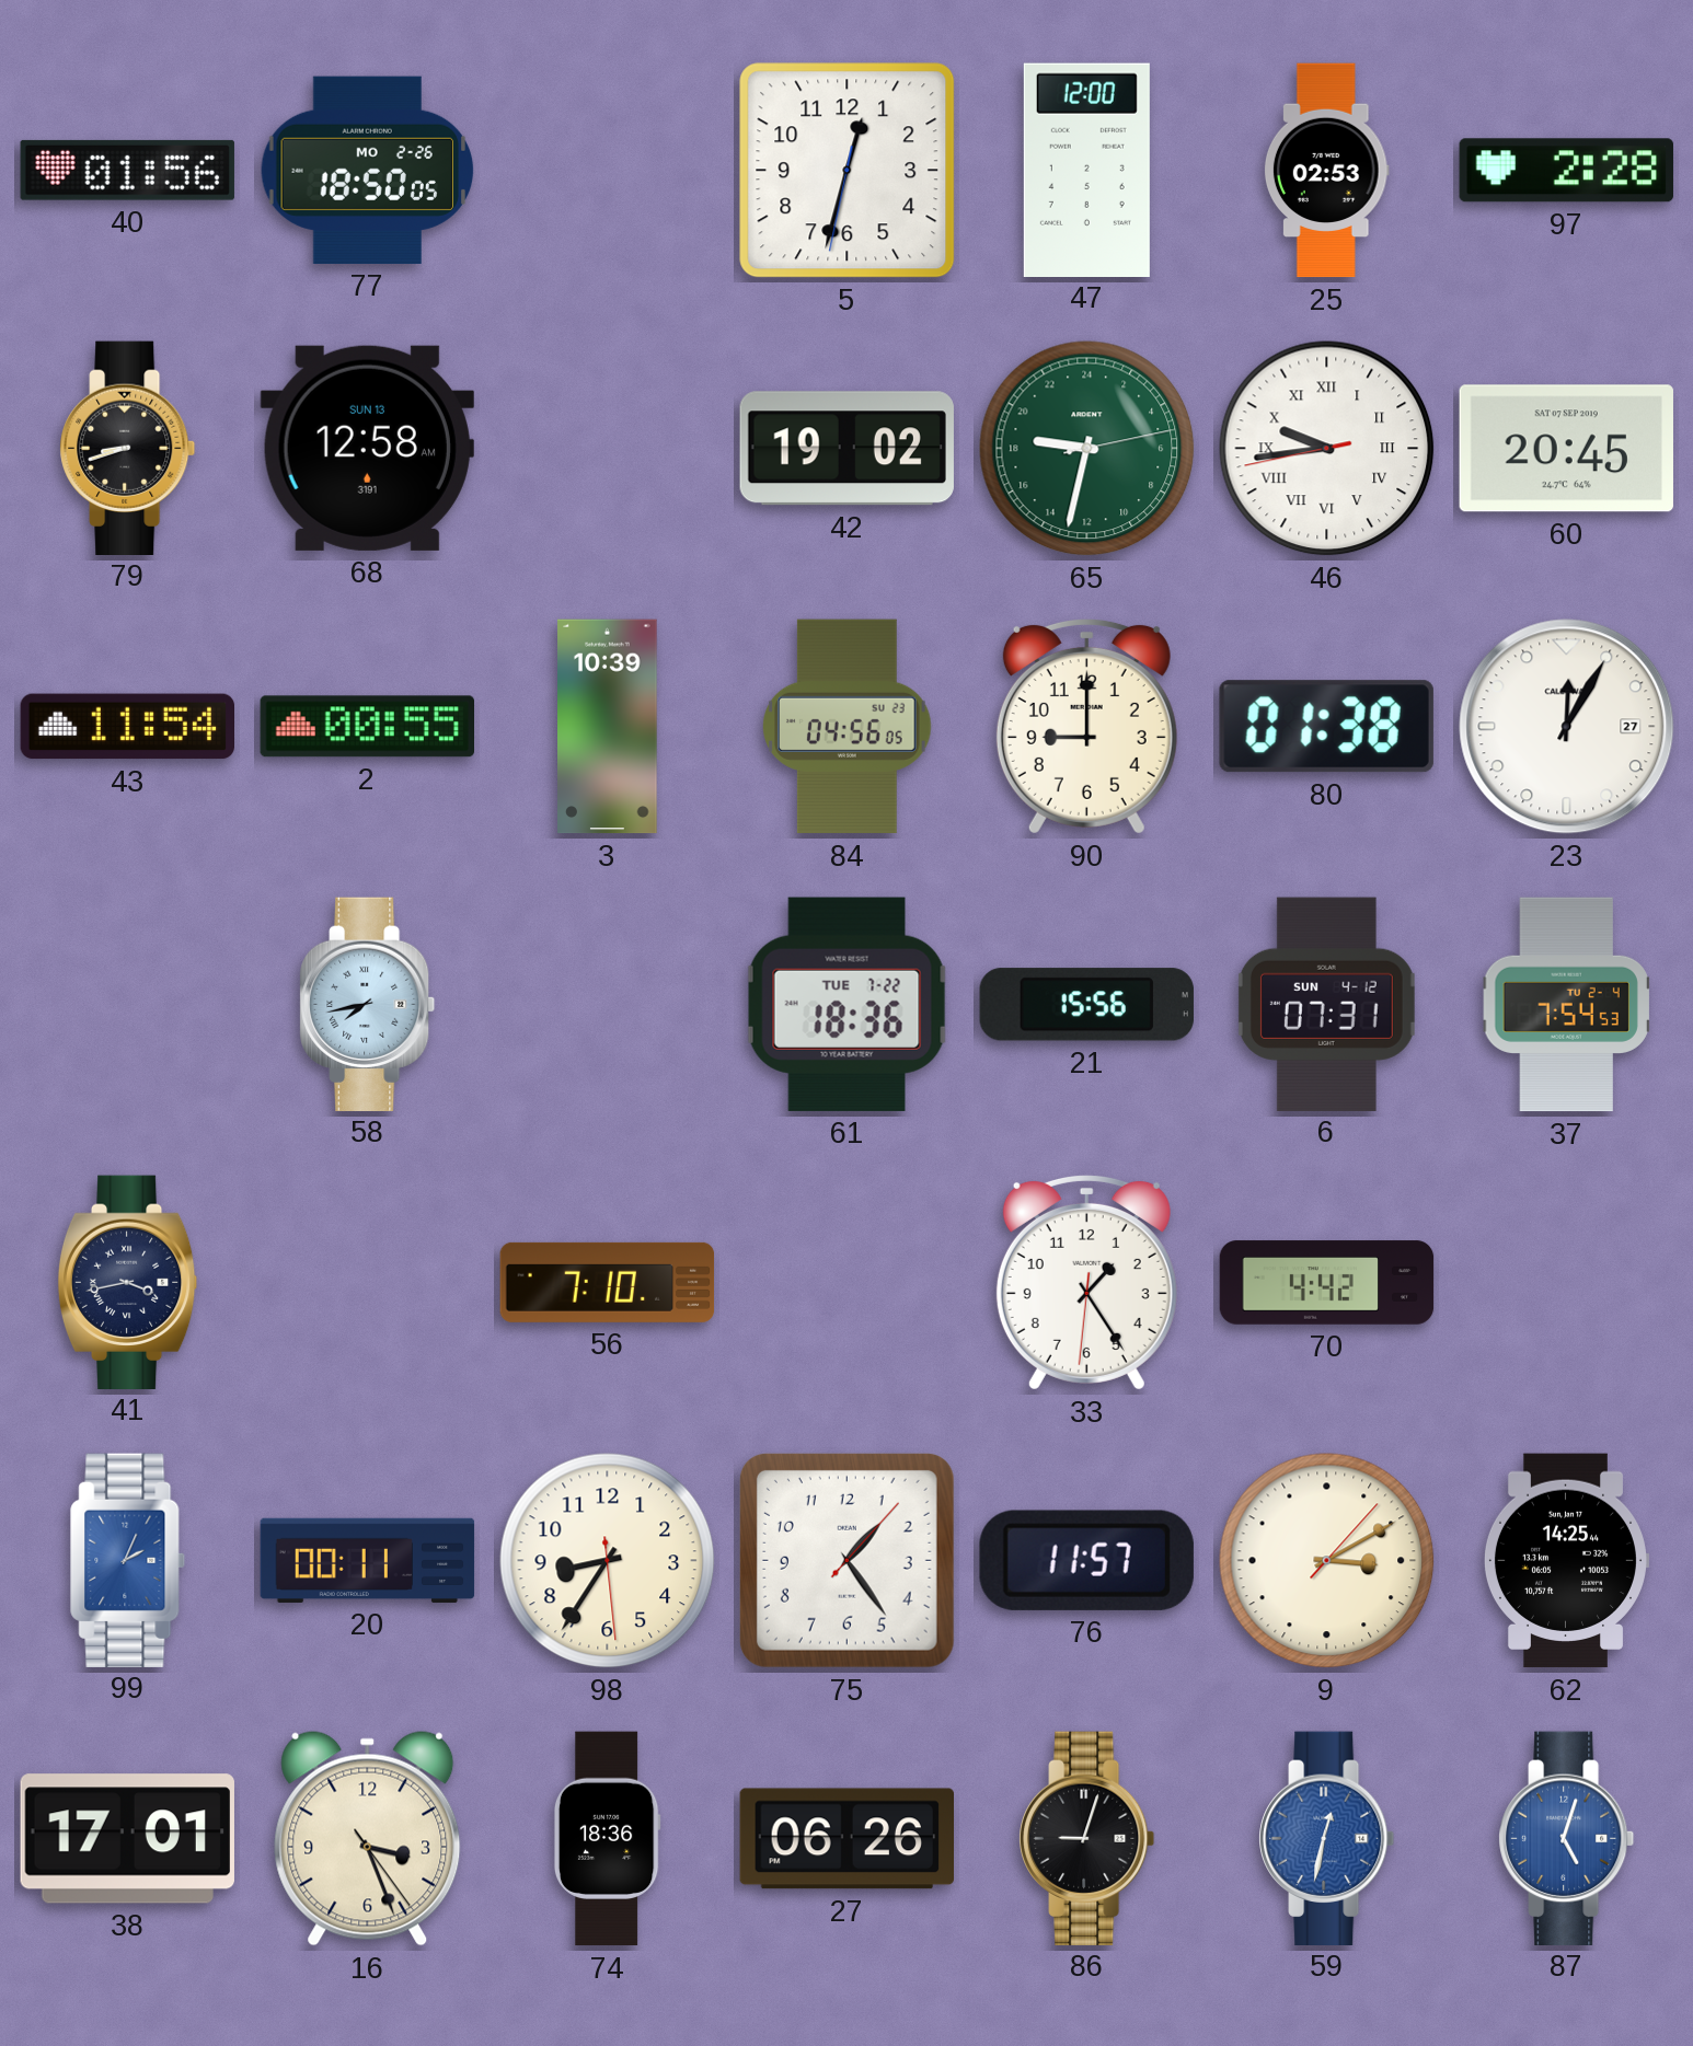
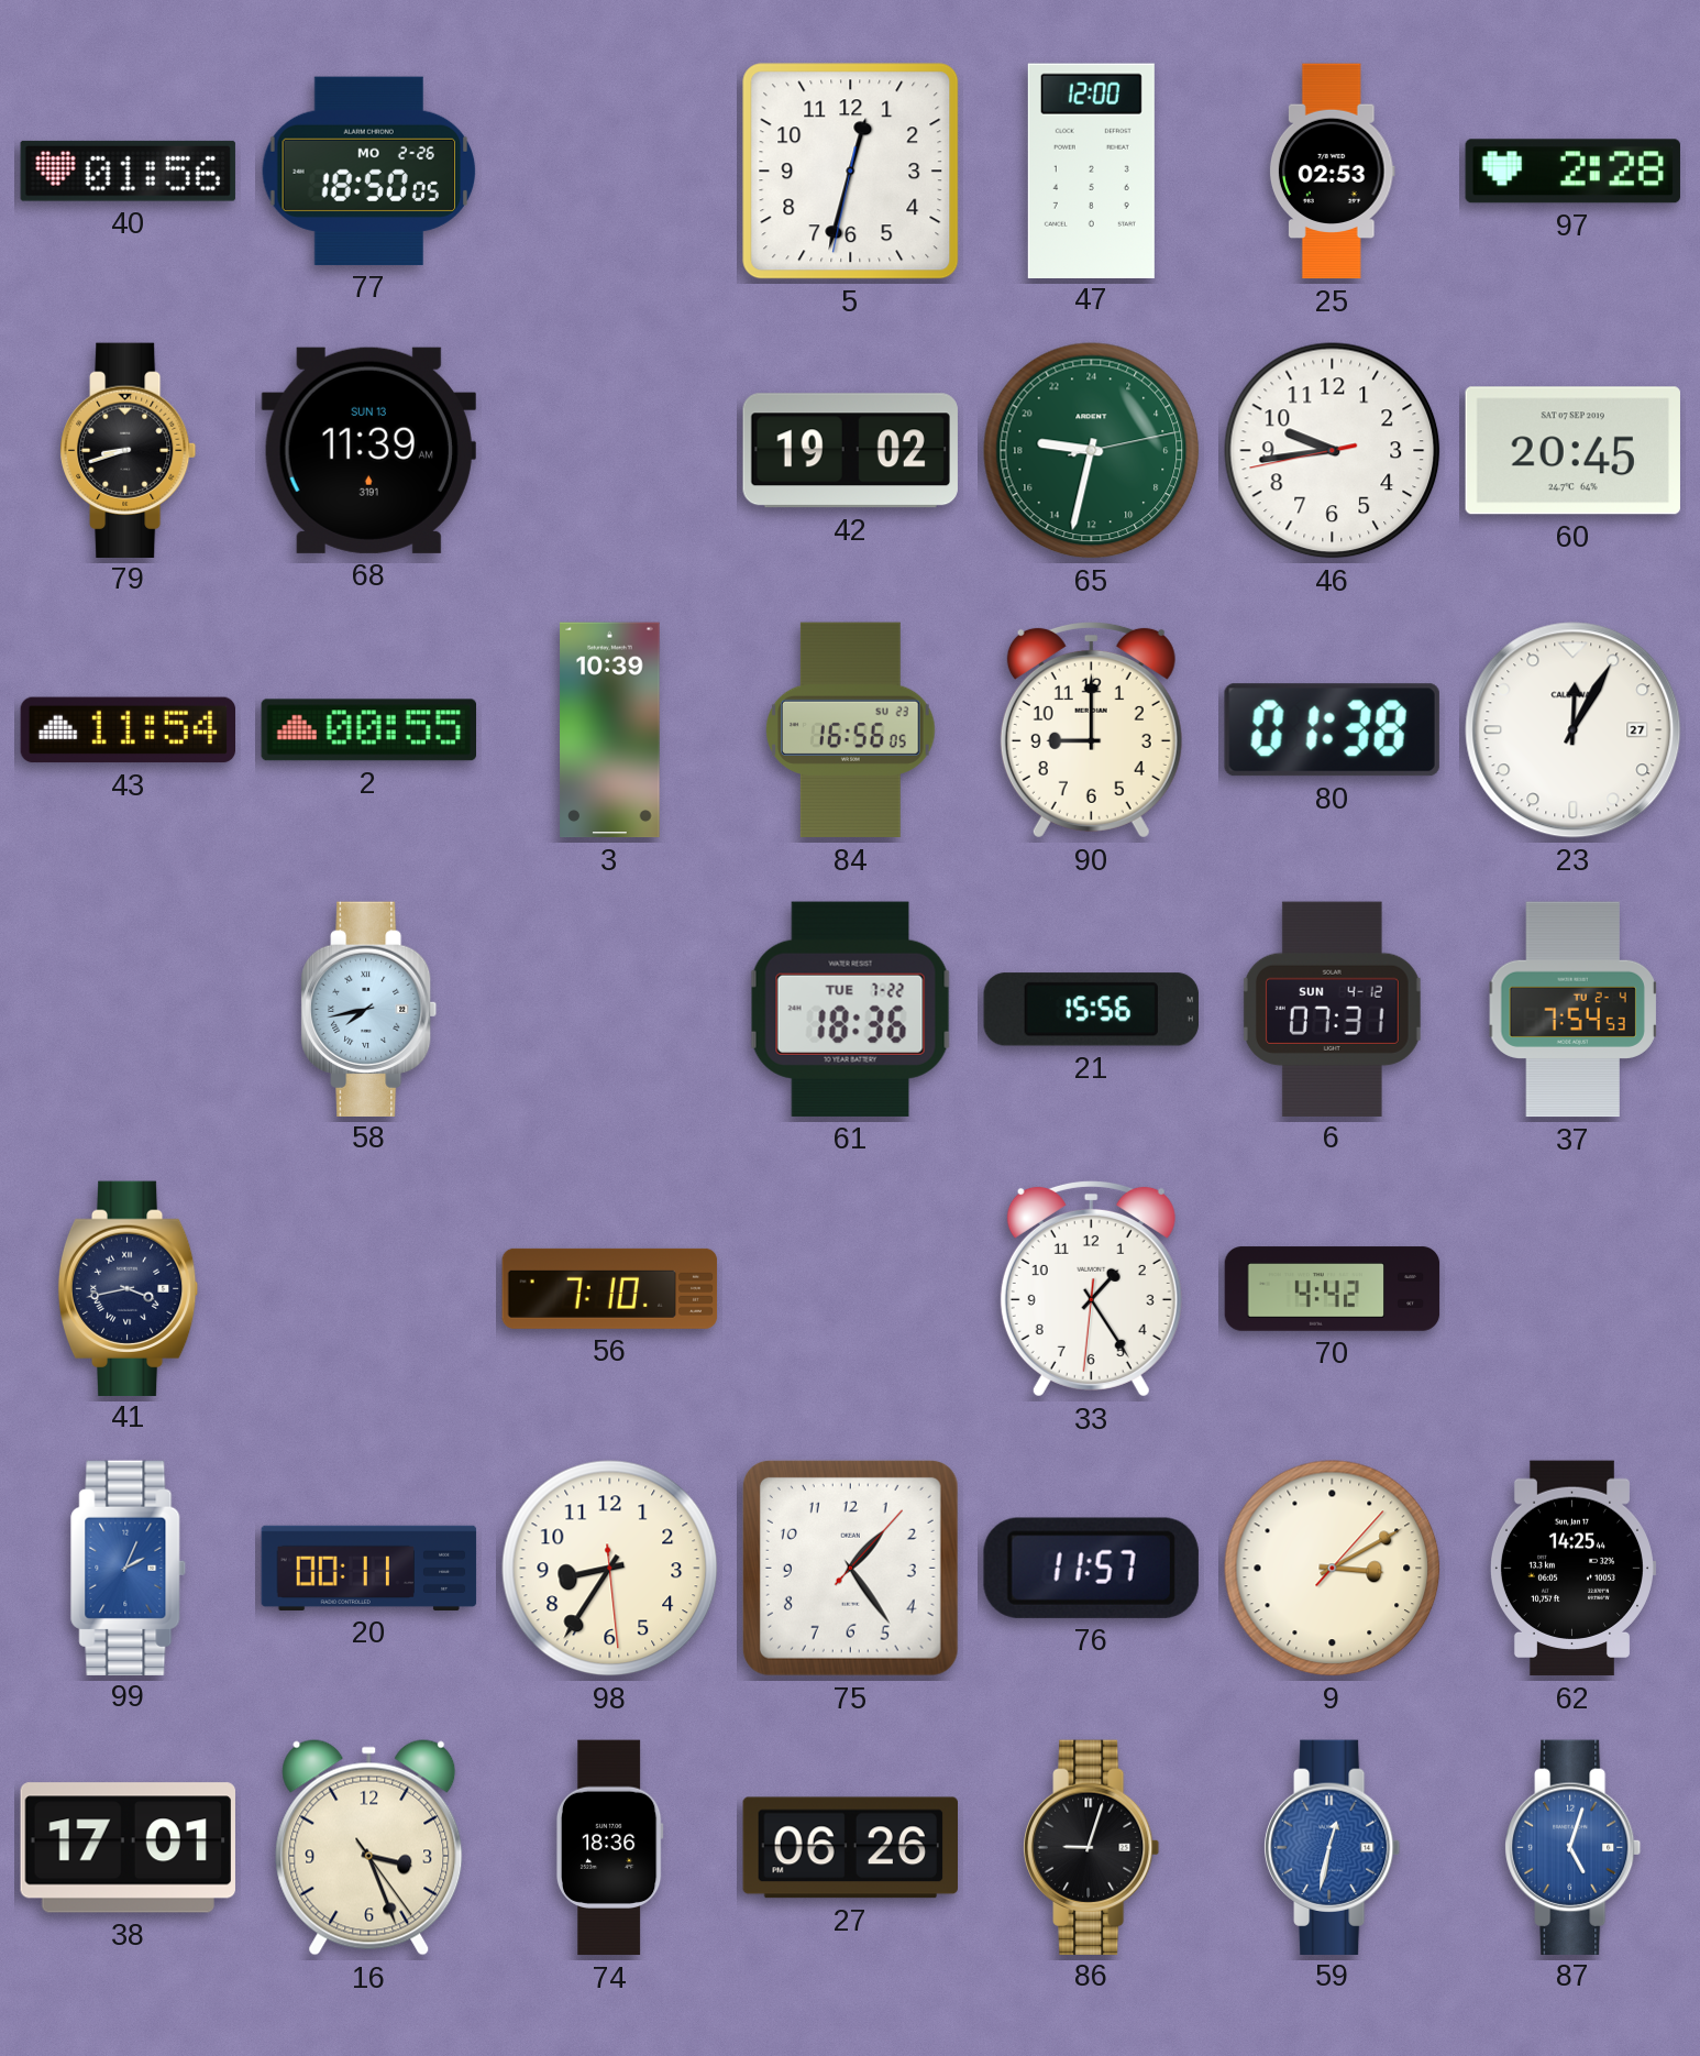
68: 12:58 -> 11:39 (368, 450)
46 numerals: Roman -> Arabic (1333, 451)
84: 04:56 -> 16:56 (851, 730)
